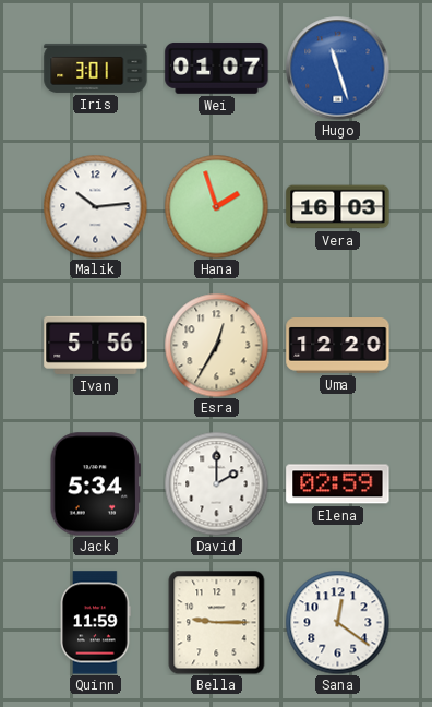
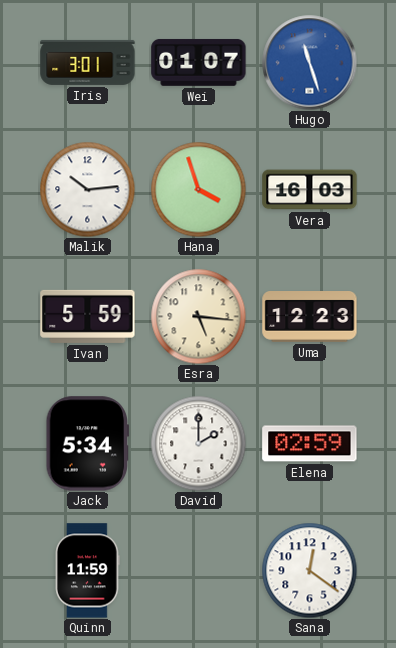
Hana: 1:57 -> 3:57 (198, 189)
Ivan: 5:56 -> 5:59 (88, 316)
Esra: 12:35 -> 5:16 (198, 316)
Uma: 12:20 -> 12:23 (310, 317)
Bella: 9:15 -> none (217, 622)
